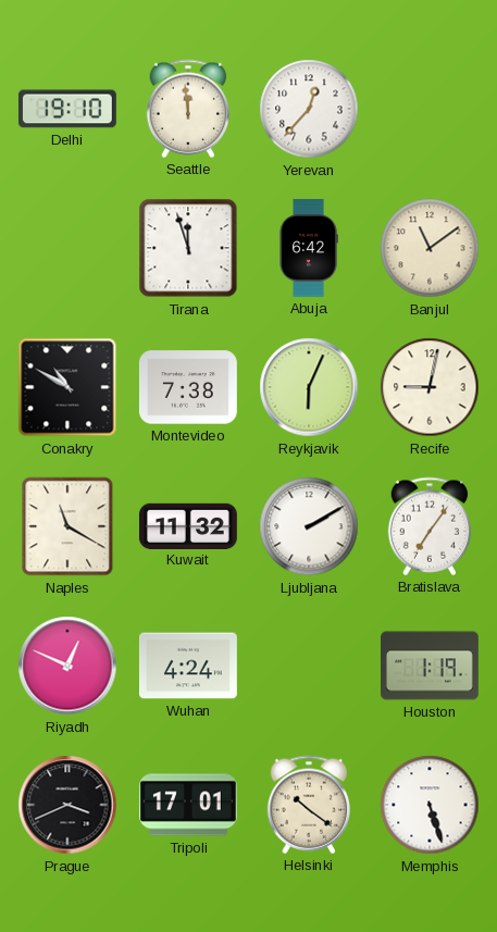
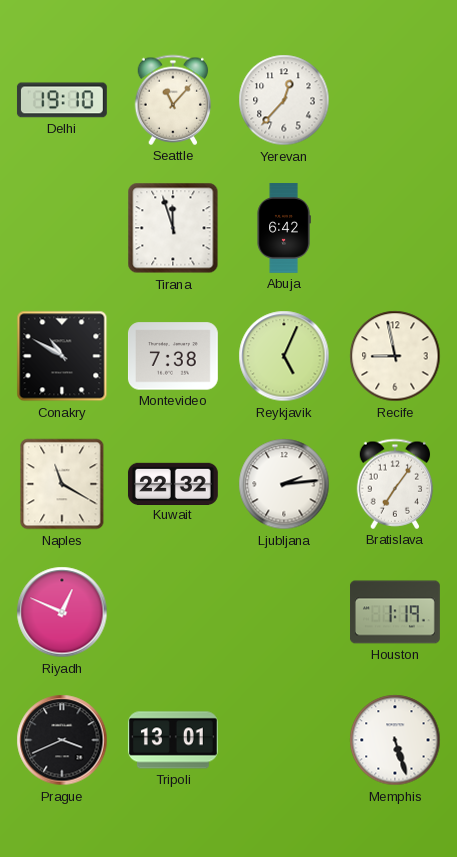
Seattle: 11:59 -> 11:07 (173, 100)
Banjul: 11:09 -> none (430, 248)
Reykjavik: 6:04 -> 5:04 (284, 356)
Recife: 9:02 -> 8:58 (395, 356)
Kuwait: 11:32 -> 22:32 (173, 483)
Ljubljana: 2:10 -> 2:14 (284, 484)
Wuhan: 4:24 -> none (188, 666)
Tripoli: 17:01 -> 13:01 (173, 740)
Helsinki: 10:21 -> none (309, 805)
